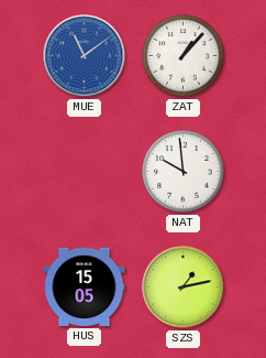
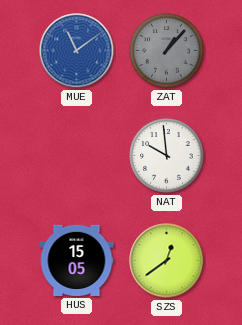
ZAT dial: white -> grey (167, 51)
SZS: 1:13 -> 12:39 (167, 261)
